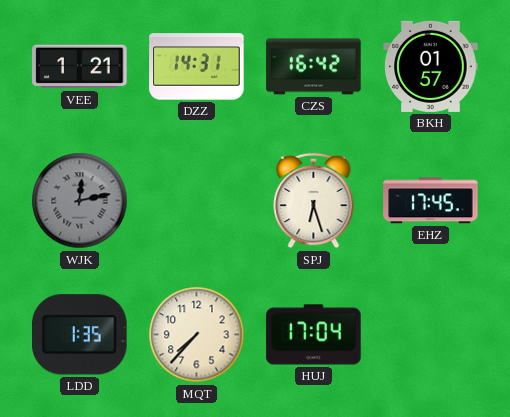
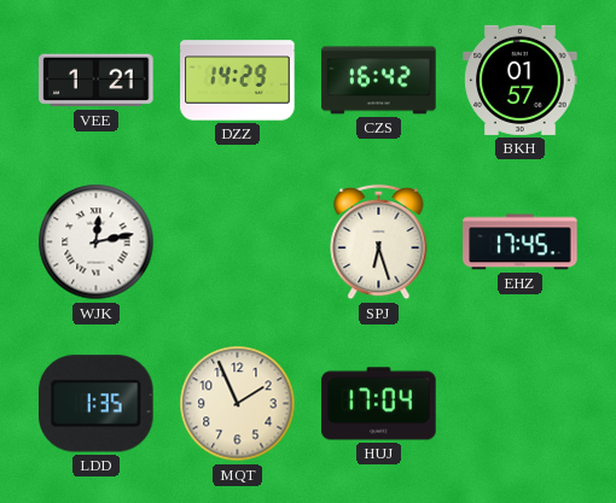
DZZ: 14:31 -> 14:29 (238, 81)
WJK dial: grey -> white (97, 242)
MQT: 7:37 -> 1:56 (238, 404)
